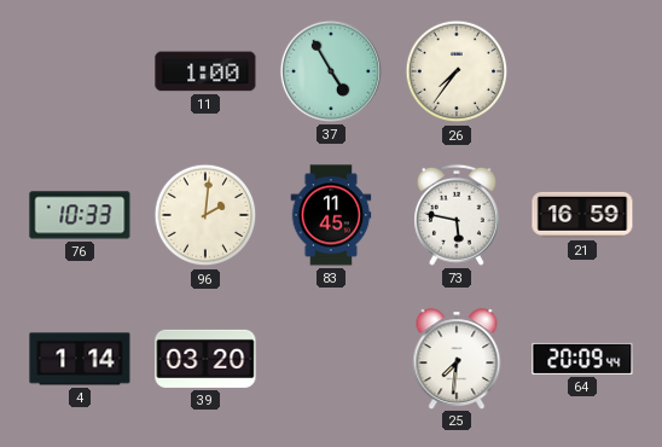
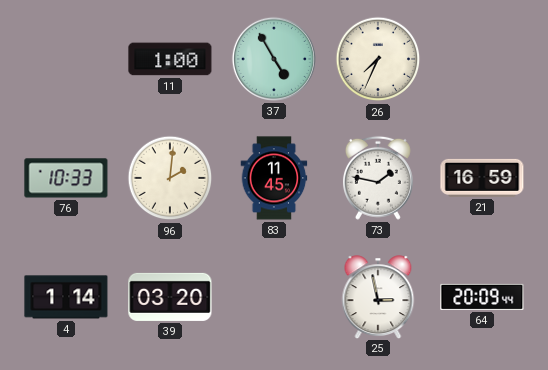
26: 7:36 -> 7:34 (378, 59)
73: 5:47 -> 1:47 (378, 178)
25: 7:31 -> 2:58 (378, 297)
